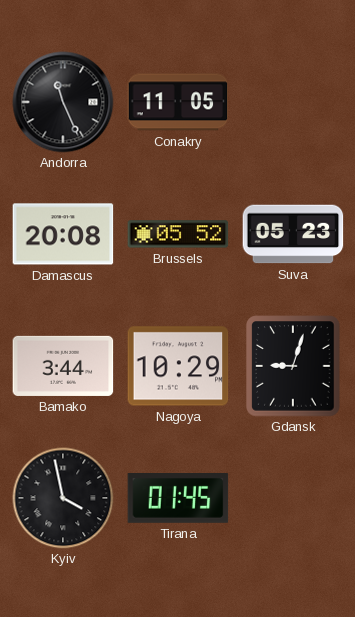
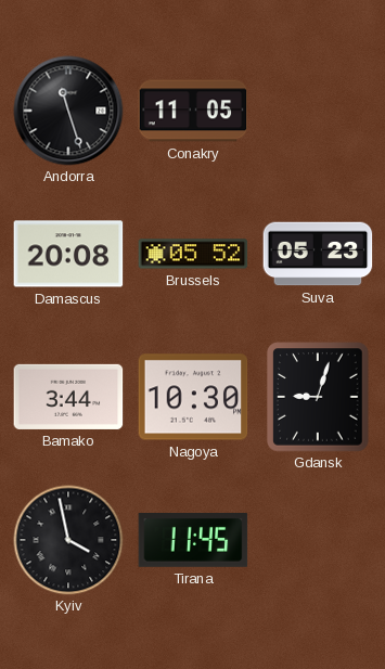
Andorra: 11:26 -> 11:27 (68, 111)
Nagoya: 10:29 -> 10:30 (193, 397)
Tirana: 01:45 -> 11:45 (193, 541)
